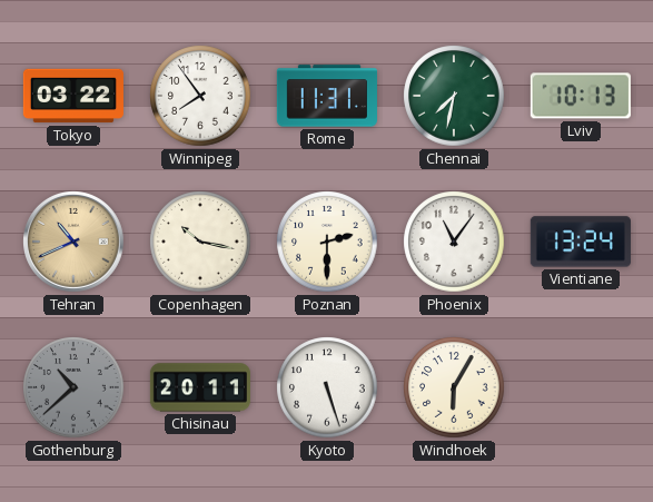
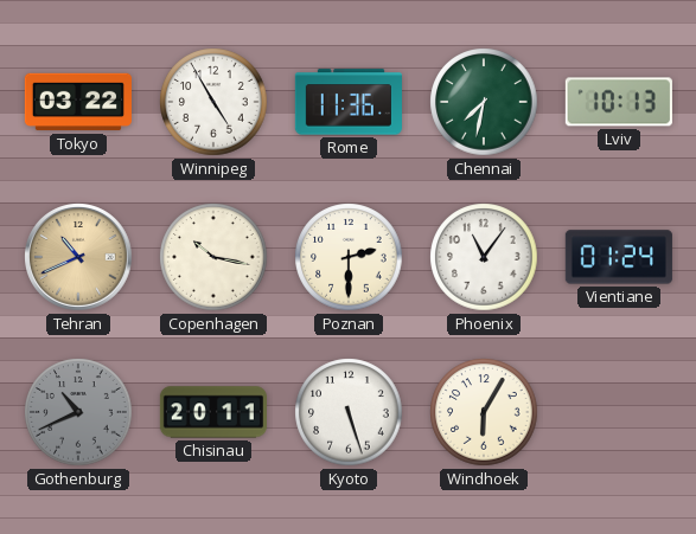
Winnipeg: 7:54 -> 4:55 (213, 102)
Rome: 11:31 -> 11:36 (349, 102)
Vientiane: 13:24 -> 01:24 (619, 257)
Gothenburg: 10:38 -> 10:41 (78, 412)
